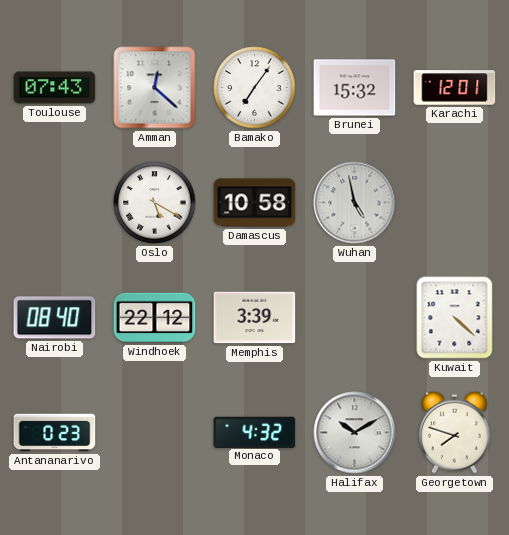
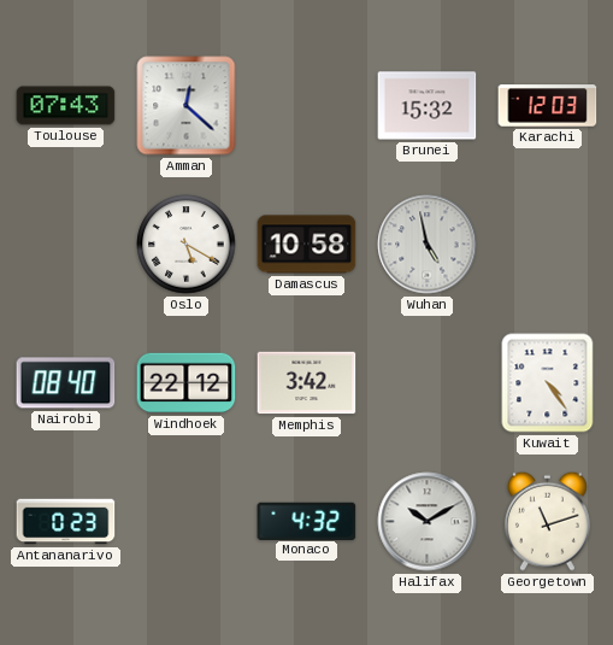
Bamako: 7:06 -> none (255, 88)
Karachi: 12:01 -> 12:03 (548, 106)
Memphis: 3:39 -> 3:42 (307, 383)
Kuwait: 4:22 -> 4:24 (548, 383)
Georgetown: 7:48 -> 11:12 (547, 521)
